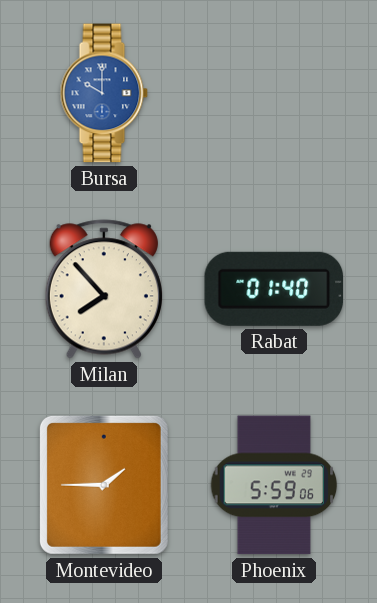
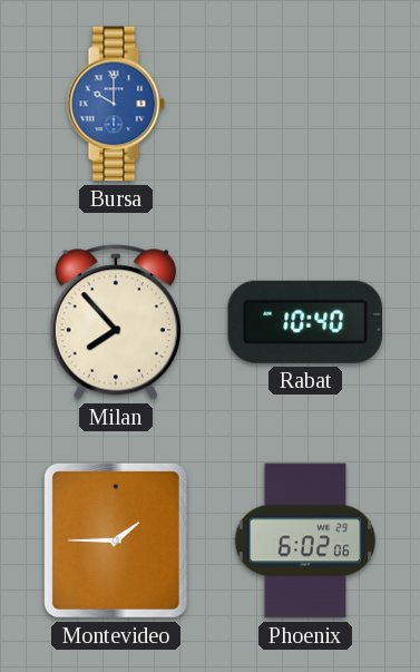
Rabat: 01:40 -> 10:40 (305, 322)
Phoenix: 5:59 -> 6:02 (305, 540)
